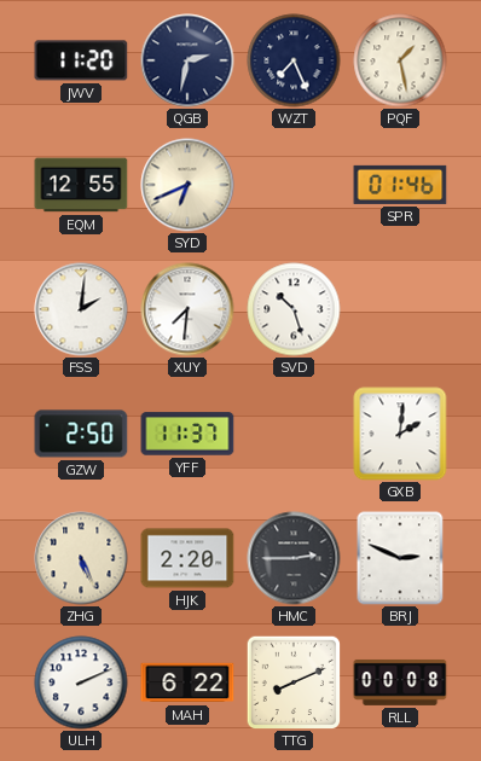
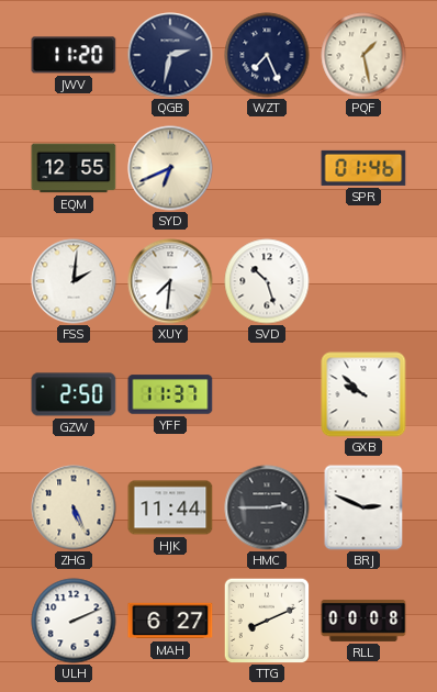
GXB: 2:01 -> 9:52 (363, 394)
HJK: 2:20 -> 11:44 (170, 507)
MAH: 6:22 -> 6:27 (170, 621)
